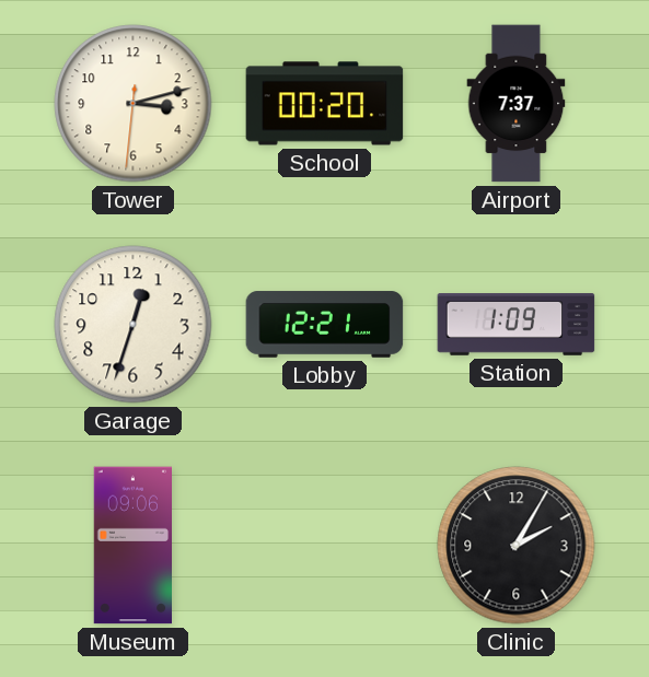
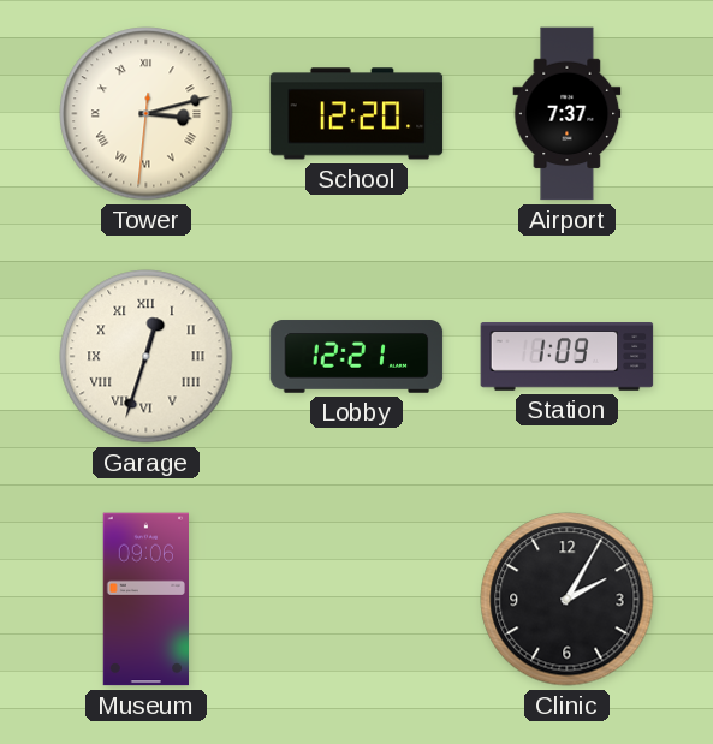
Tower numerals: Arabic -> Roman (147, 114)
School: 00:20 -> 12:20 (357, 114)
Garage numerals: Arabic -> Roman (147, 357)
